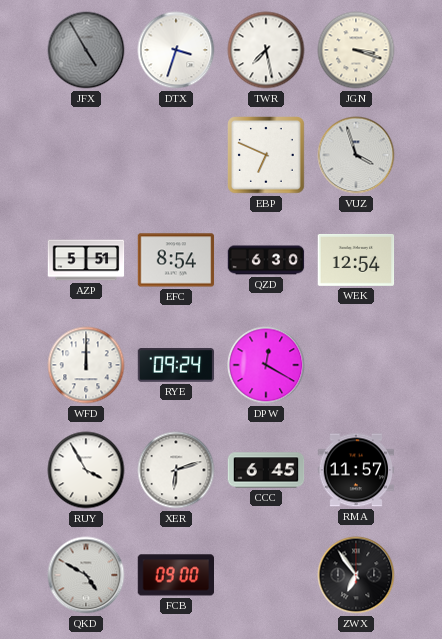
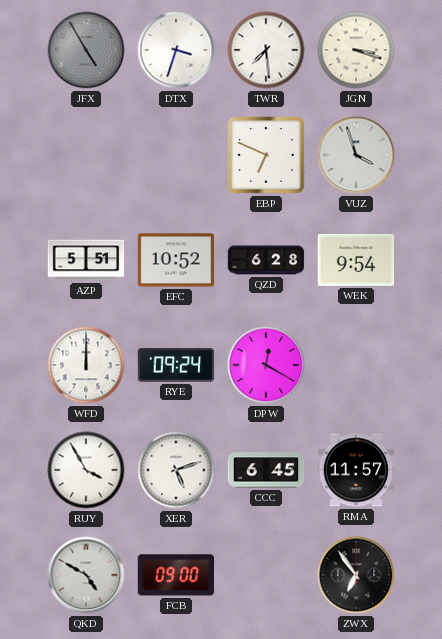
TWR: 7:28 -> 7:29 (266, 50)
EFC: 8:54 -> 10:52 (176, 260)
QZD: 6:30 -> 6:28 (266, 260)
WEK: 12:54 -> 9:54 (356, 260)
XER: 6:12 -> 5:12 (176, 470)
